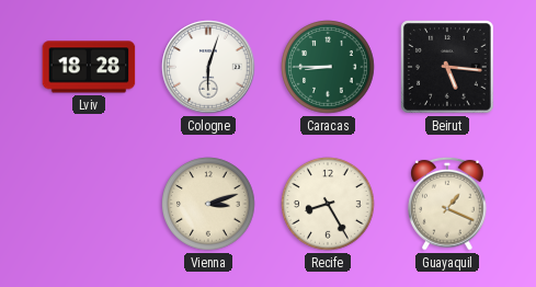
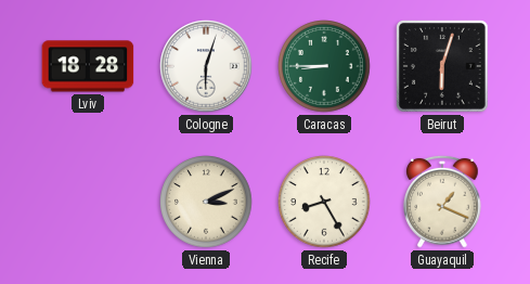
Beirut: 5:16 -> 6:03 (442, 66)
Vienna: 3:12 -> 3:11 (206, 202)
